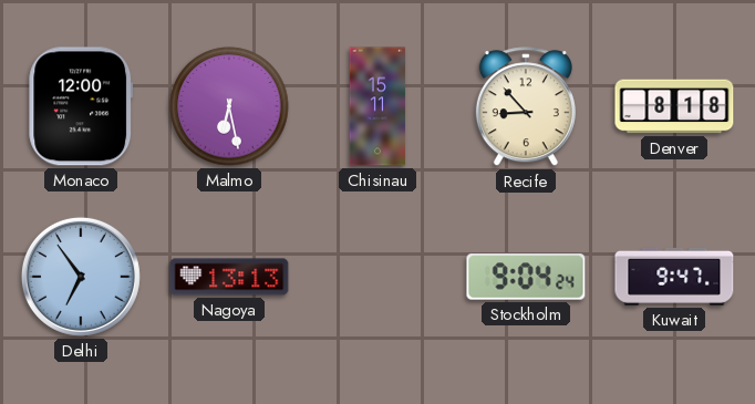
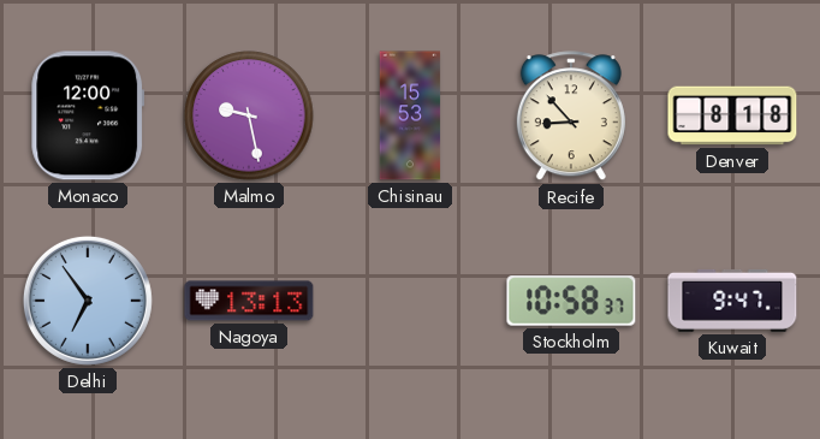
Malmo: 6:28 -> 9:28 (249, 115)
Chisinau: 15:11 -> 15:53 (410, 115)
Stockholm: 9:04 -> 10:58 (571, 301)
